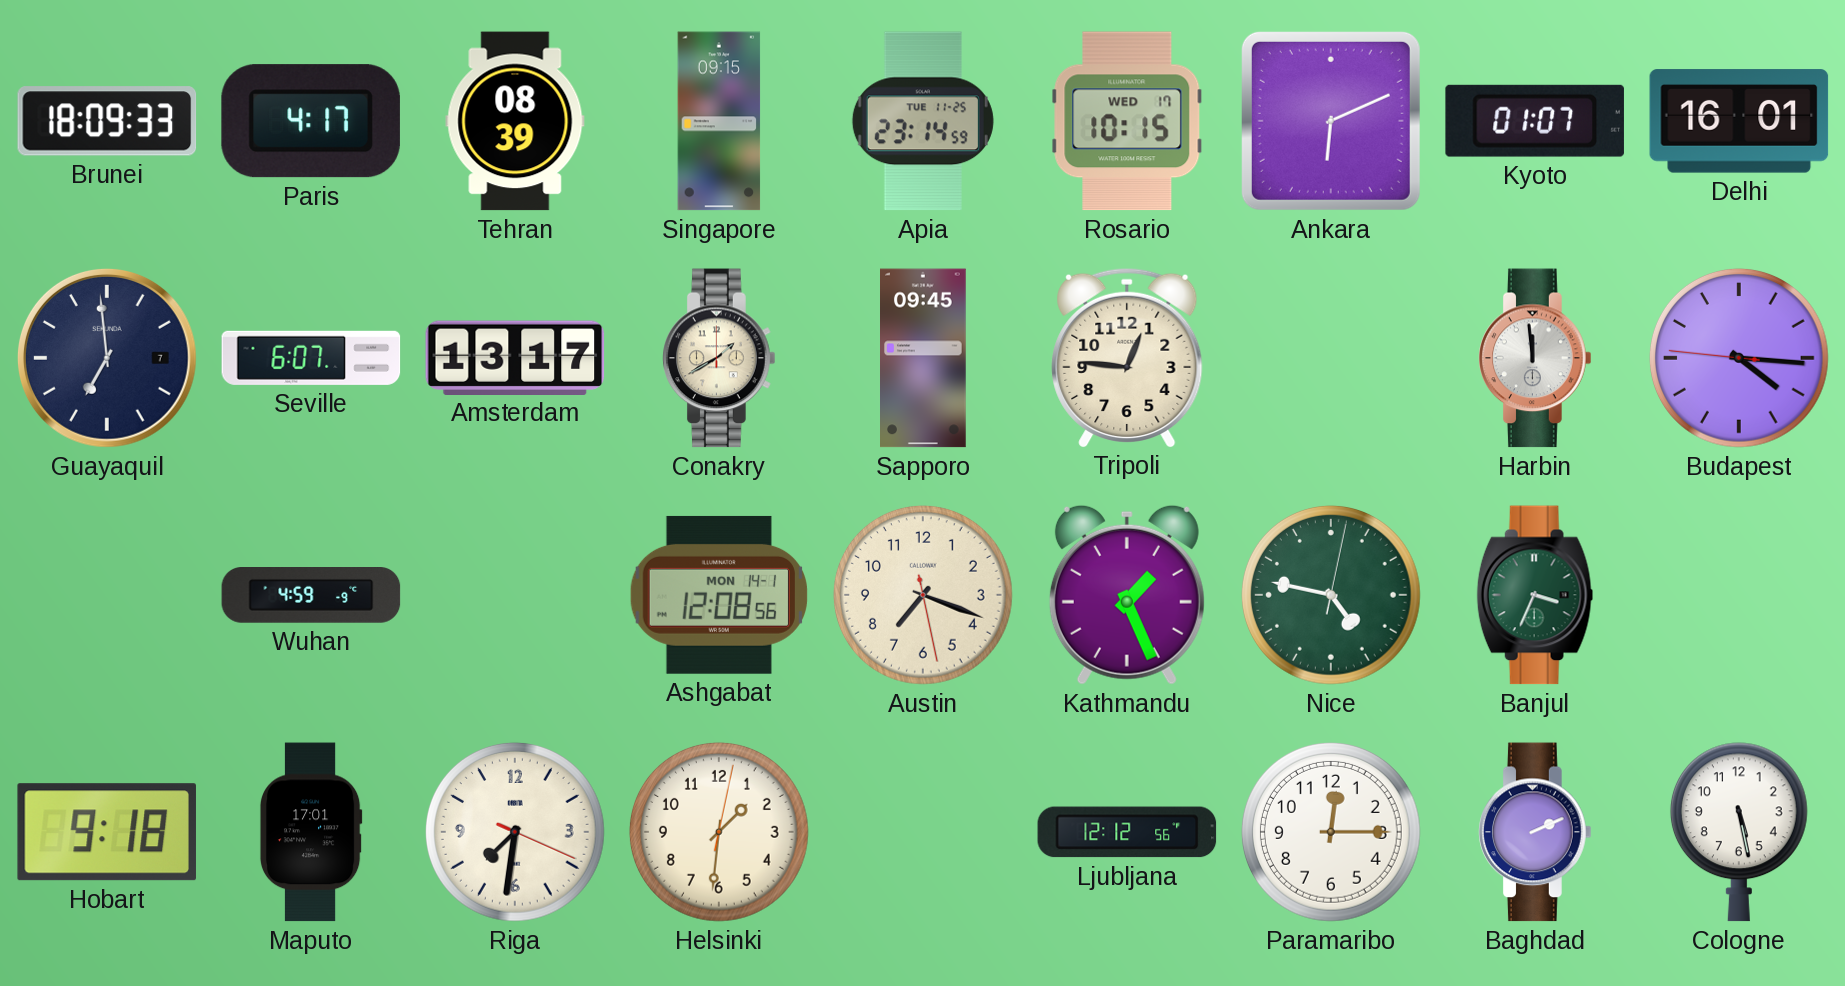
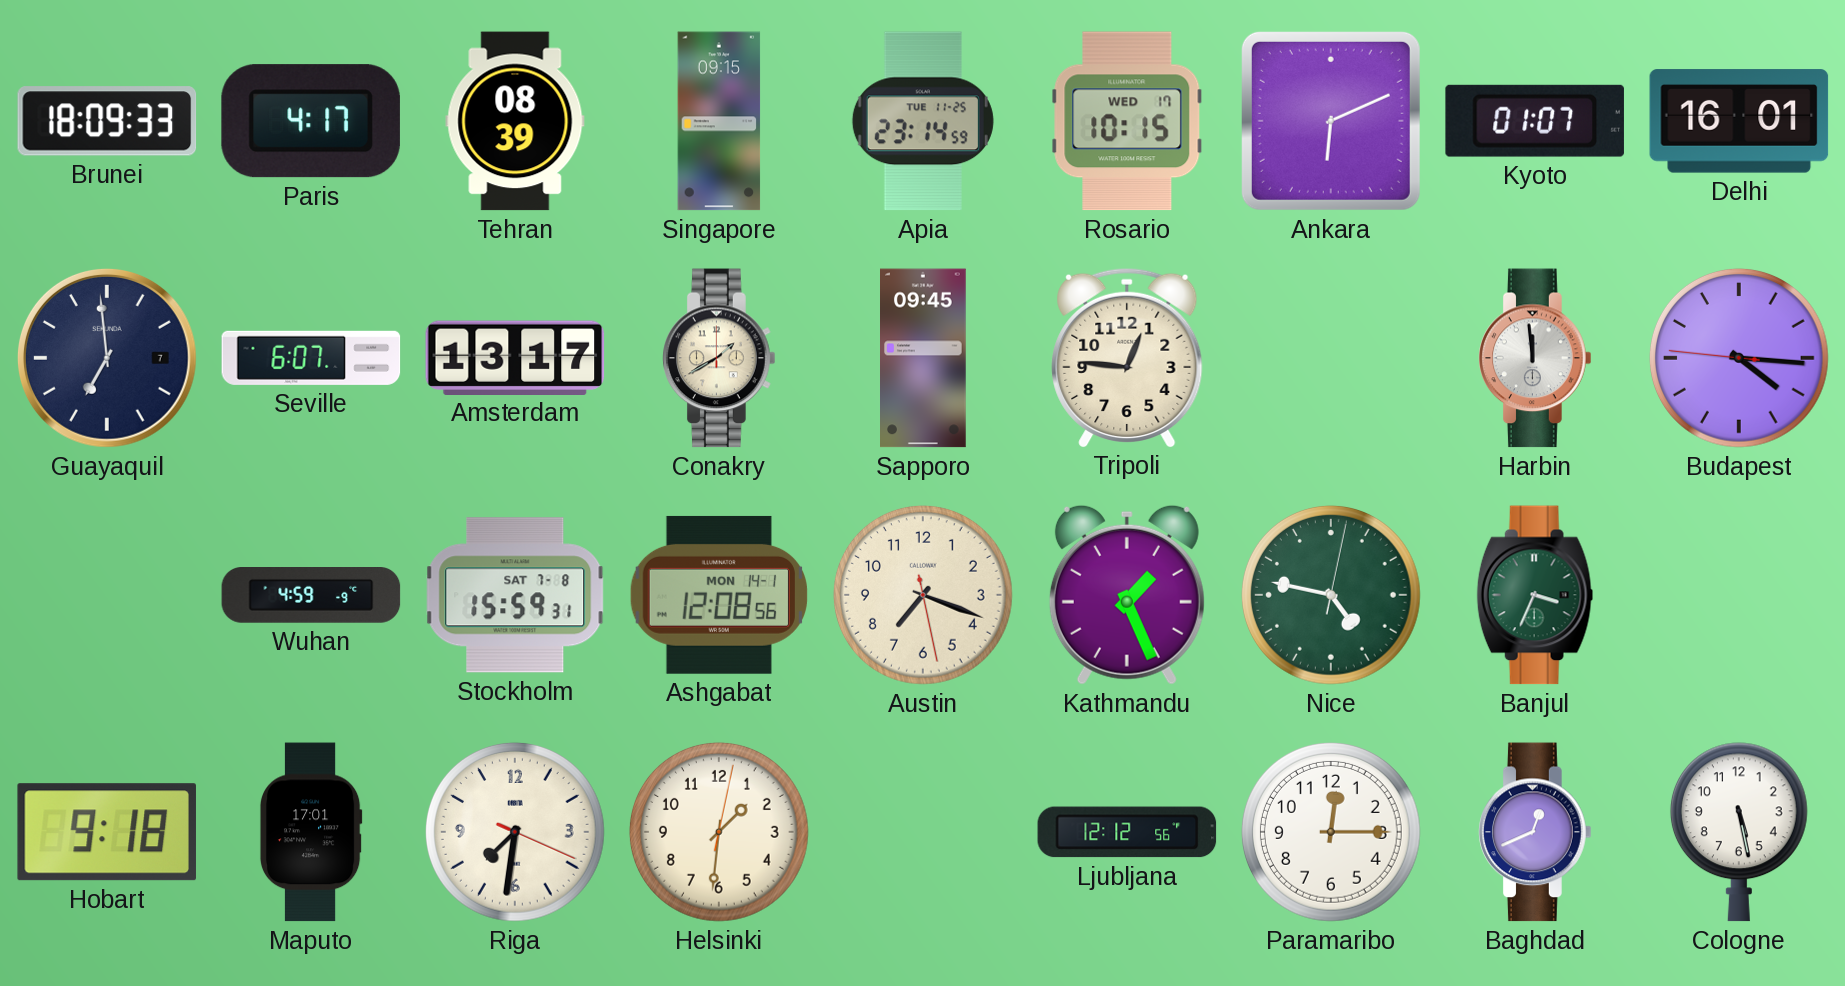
Stockholm: none -> 15:59 (515, 595)
Baghdad: 2:11 -> 12:41 (1535, 832)
